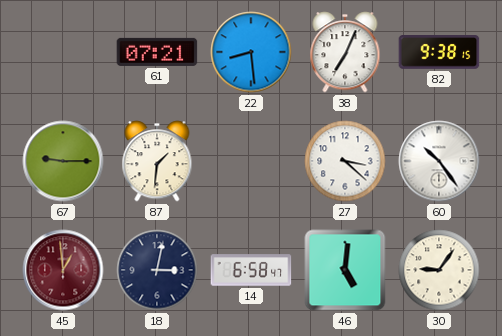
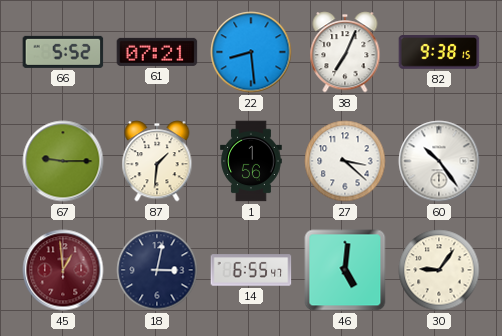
66: none -> 5:52 (63, 52)
1: none -> 1:56 (251, 161)
14: 6:58 -> 6:55 (251, 270)
